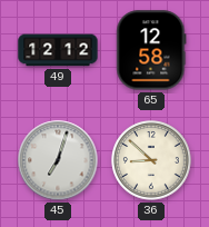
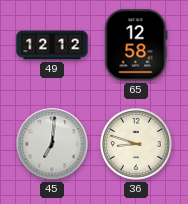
45: 7:03 -> 7:01 (52, 144)
36: 8:52 -> 8:48 (136, 144)
